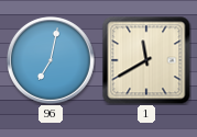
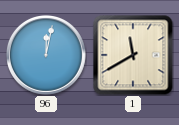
96: 7:02 -> 12:02 (47, 56)
